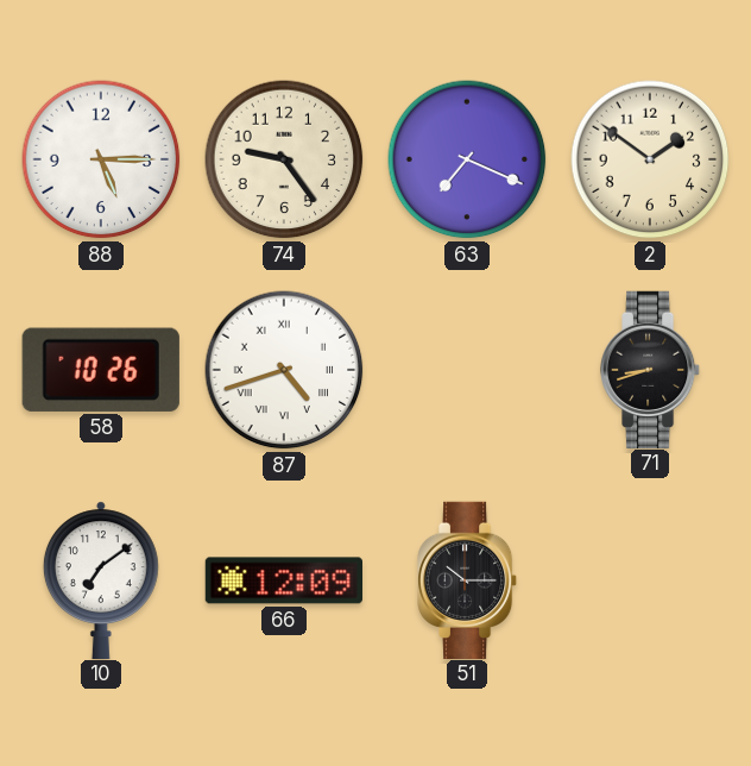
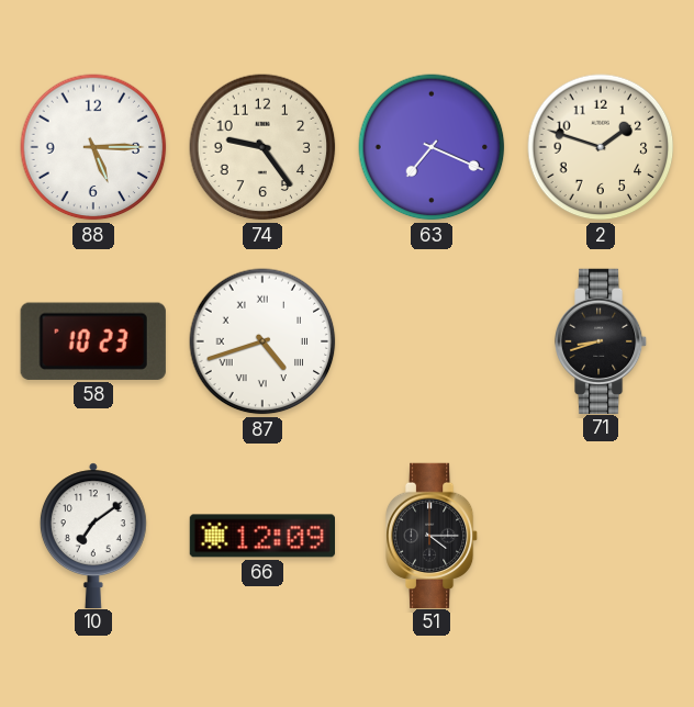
2: 1:51 -> 1:48 (601, 147)
58: 10:26 -> 10:23 (93, 341)
51: 10:15 -> 4:15 (432, 535)
